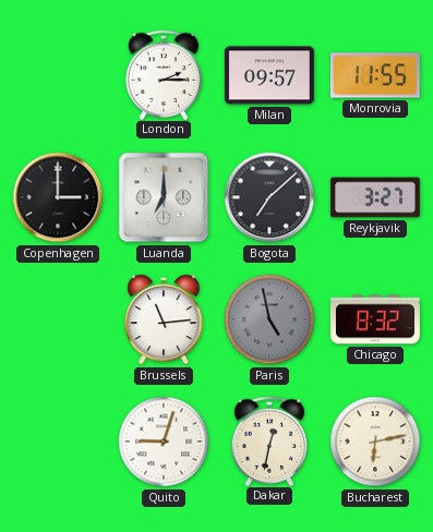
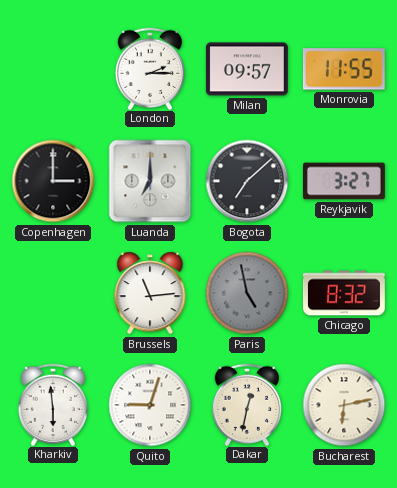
Kharkiv: none -> 5:59 (52, 404)
